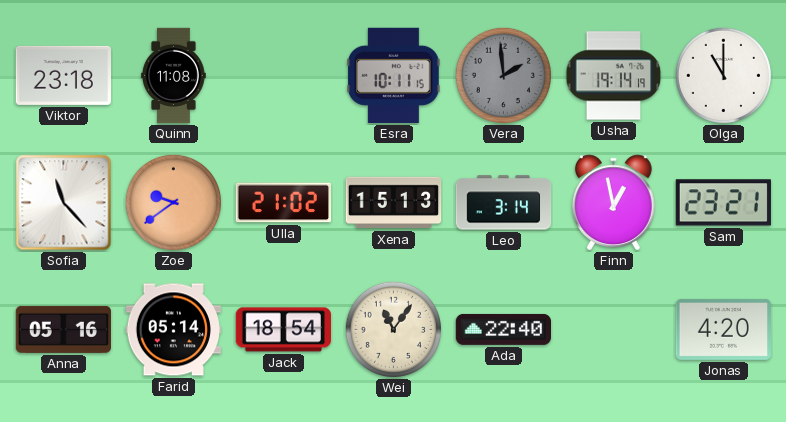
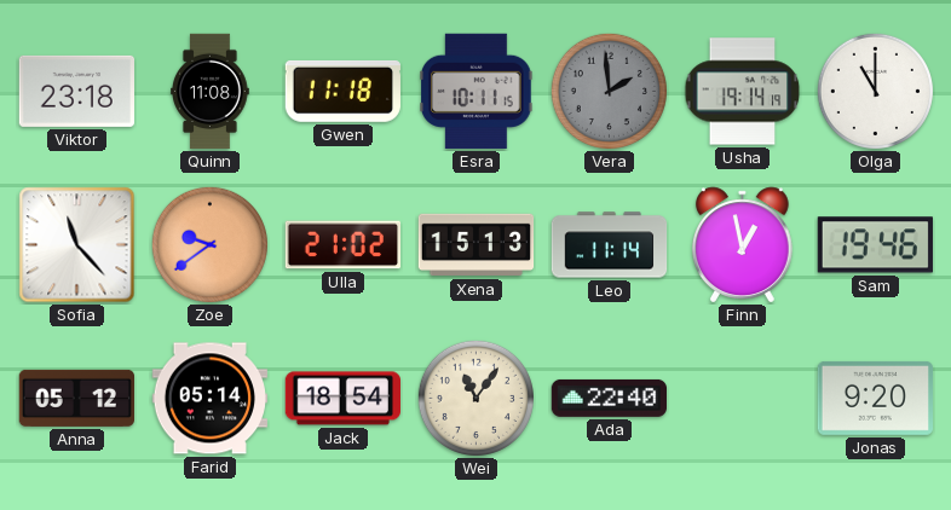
Gwen: none -> 11:18 (342, 91)
Leo: 3:14 -> 11:14 (610, 245)
Sam: 23:21 -> 19:46 (875, 245)
Anna: 05:16 -> 05:12 (76, 398)
Jonas: 4:20 -> 9:20 (875, 398)
